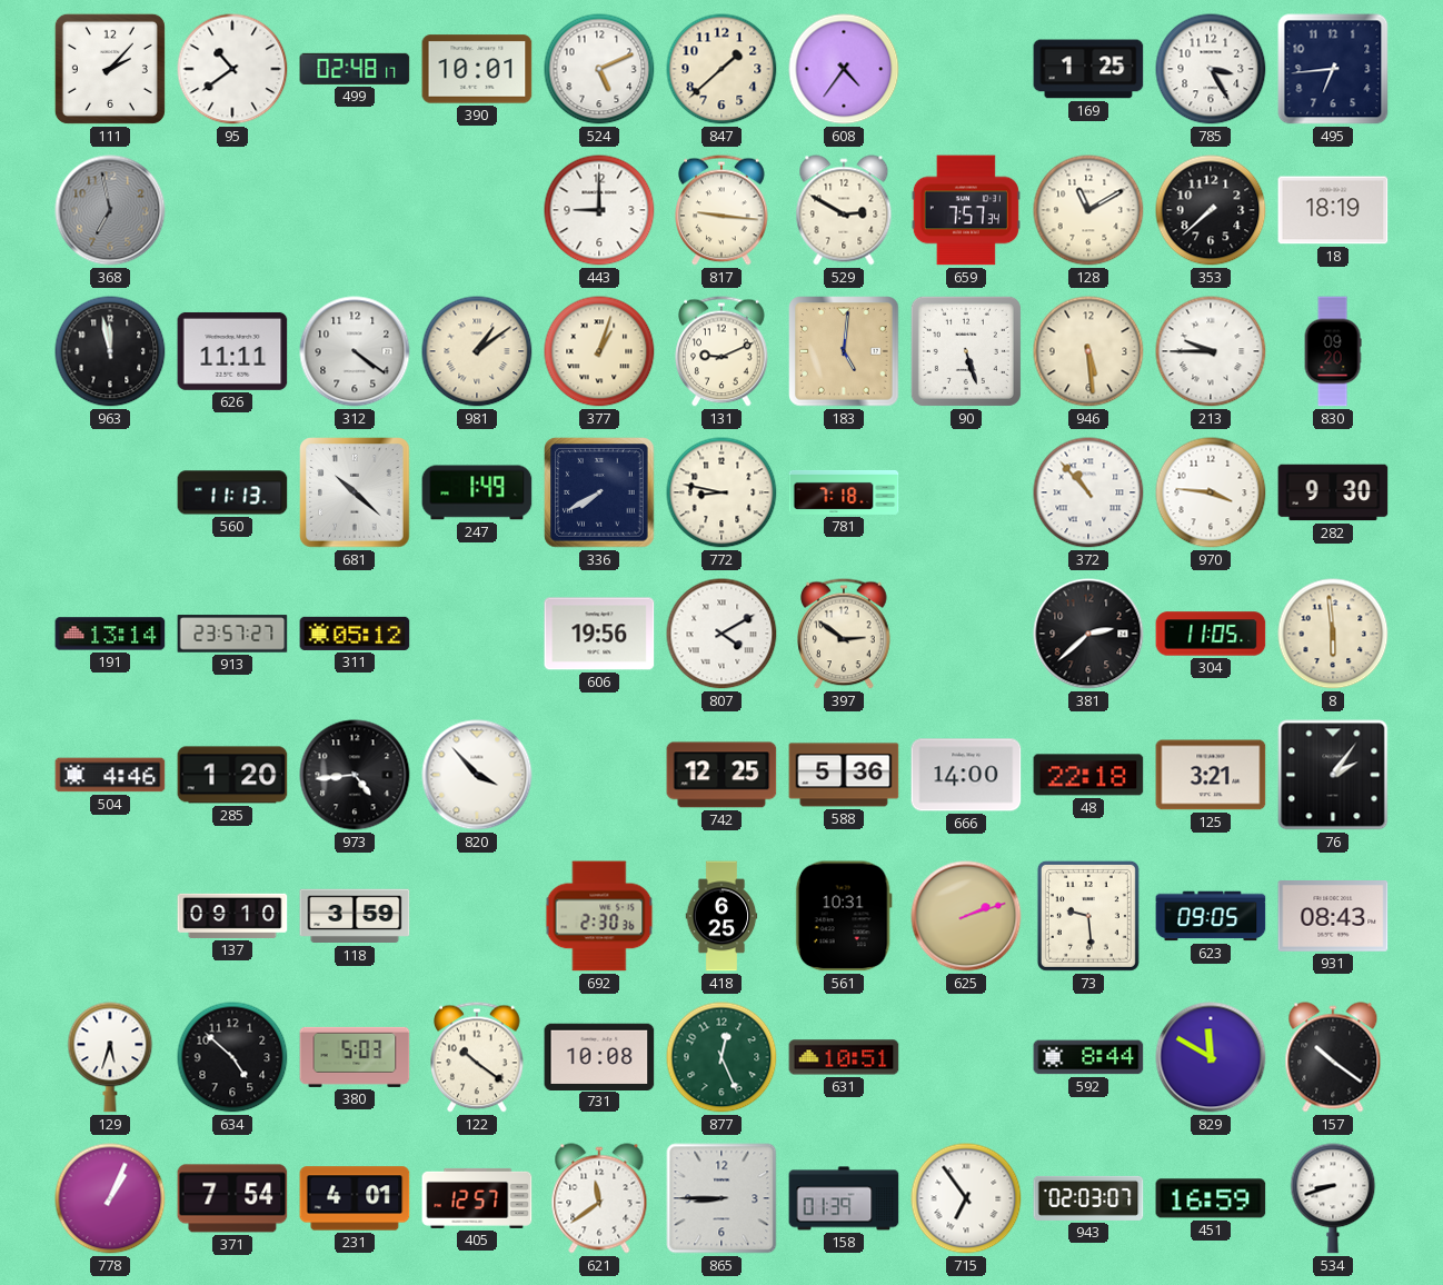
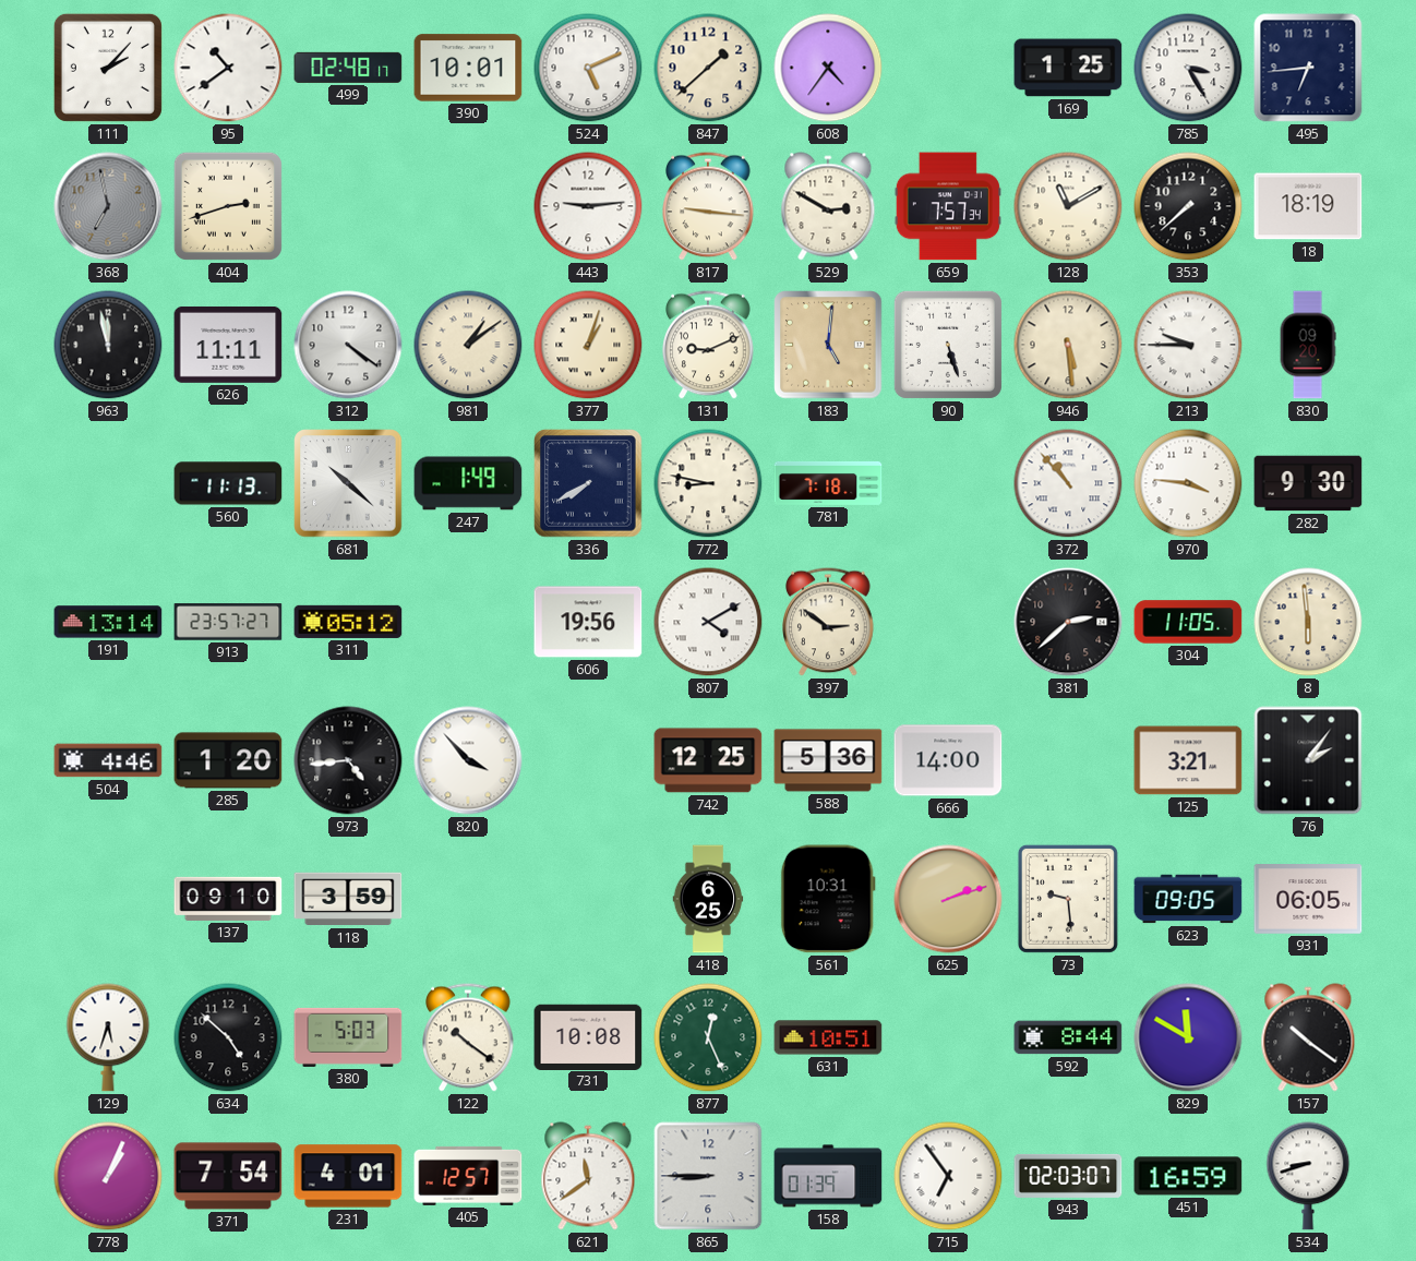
404: none -> 2:42 (228, 206)
443: 9:00 -> 9:14 (588, 206)
48: 22:18 -> none (1088, 775)
692: 2:30 -> none (599, 916)
931: 08:43 -> 06:05 (1308, 900)
